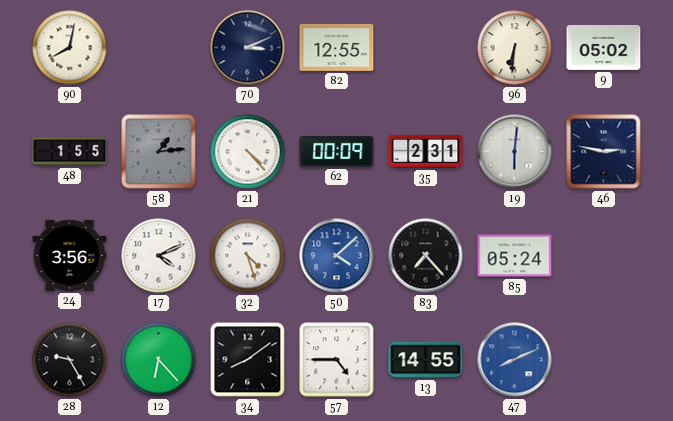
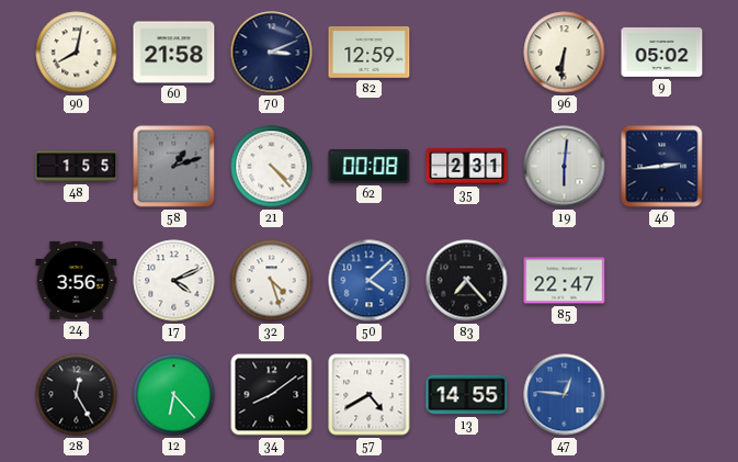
60: none -> 21:58 (174, 53)
82: 12:55 -> 12:59 (370, 53)
58: 1:14 -> 1:12 (174, 167)
62: 00:09 -> 00:08 (370, 166)
46: 2:47 -> 2:44 (662, 167)
85: 05:24 -> 22:47 (565, 281)
28: 9:25 -> 12:25 (77, 395)
57: 4:45 -> 4:40 (370, 395)
47: 8:11 -> 12:46 (565, 395)
